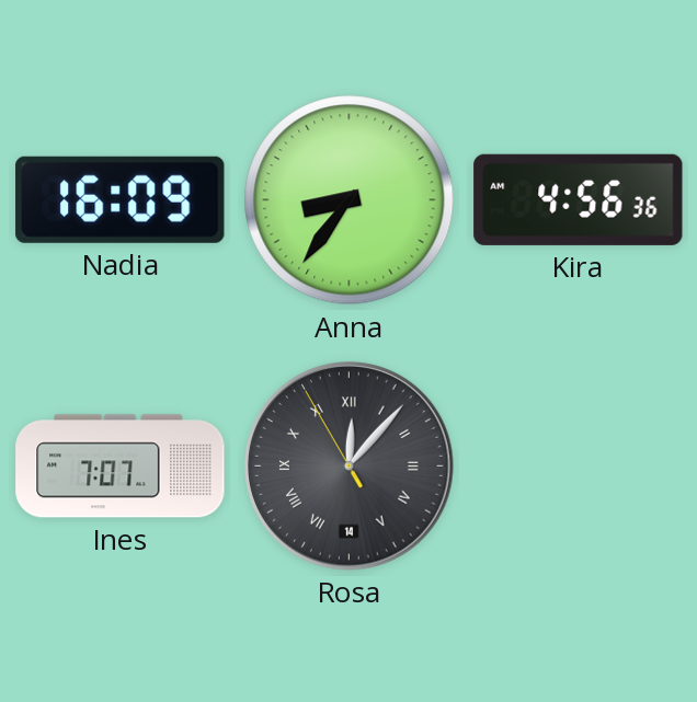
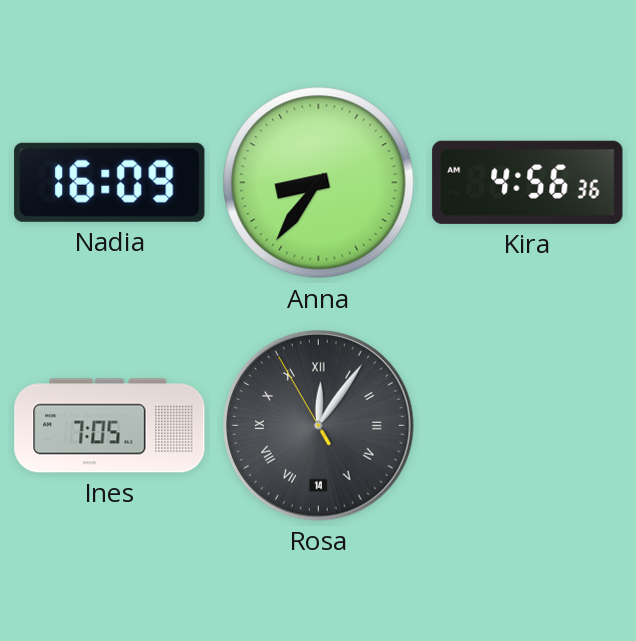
Ines: 7:07 -> 7:05 (110, 426)
Rosa: 12:06 -> 12:05 (319, 426)
